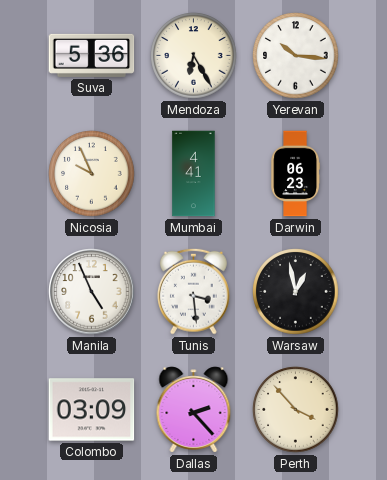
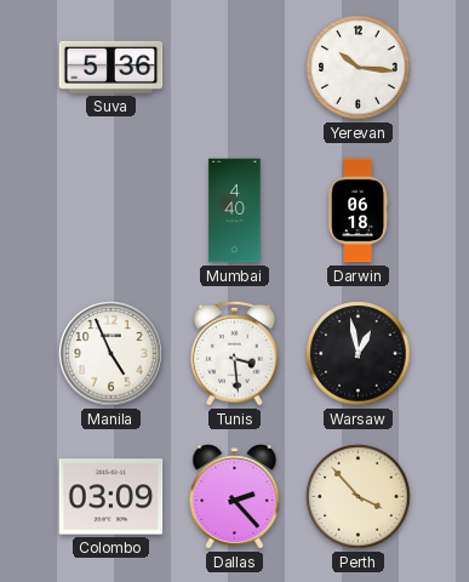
Mendoza: 6:25 -> none (194, 56)
Nicosia: 9:56 -> none (92, 174)
Mumbai: 4:41 -> 4:40 (235, 211)
Darwin: 06:23 -> 06:18 (359, 211)
